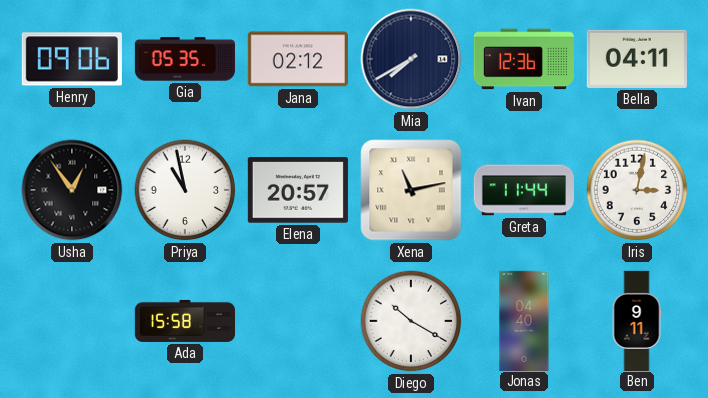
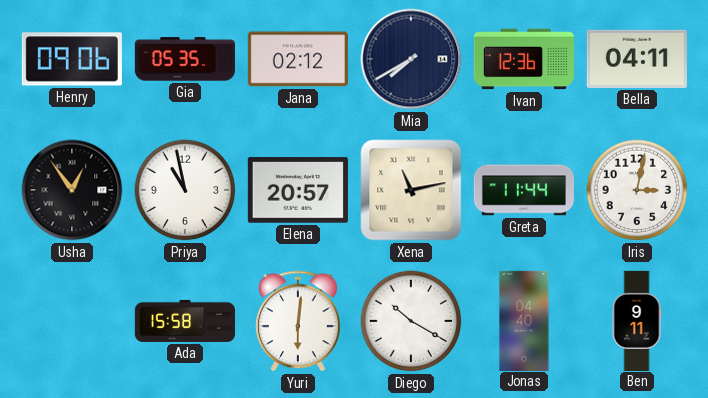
Yuri: none -> 6:01 (298, 321)
